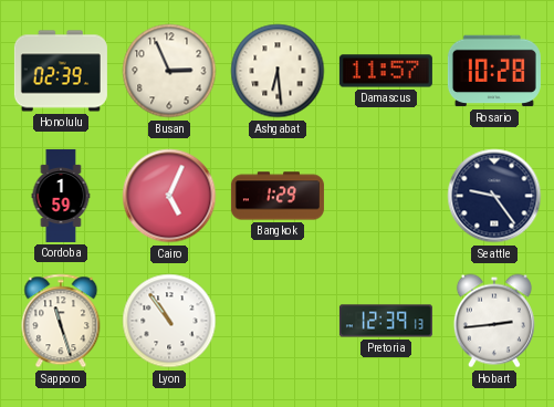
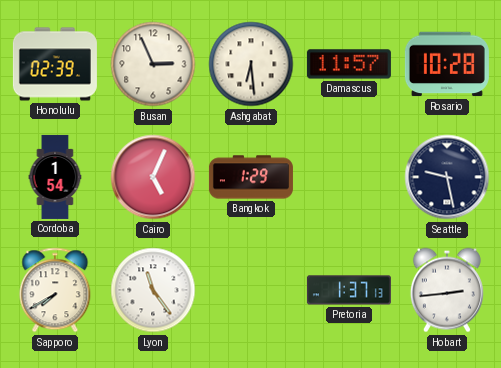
Cordoba: 1:59 -> 1:54 (55, 177)
Seattle: 9:24 -> 9:28 (447, 177)
Sapporo: 11:27 -> 7:40 (55, 290)
Lyon: 10:54 -> 11:24 (153, 290)
Pretoria: 12:39 -> 1:37 (349, 290)
